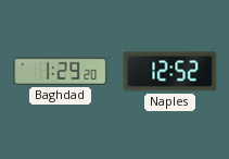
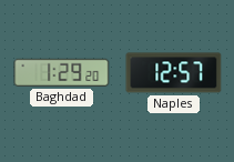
Naples: 12:52 -> 12:57 (174, 73)
